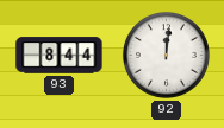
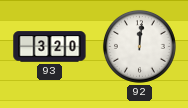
93: 8:44 -> 3:20 (50, 47)
